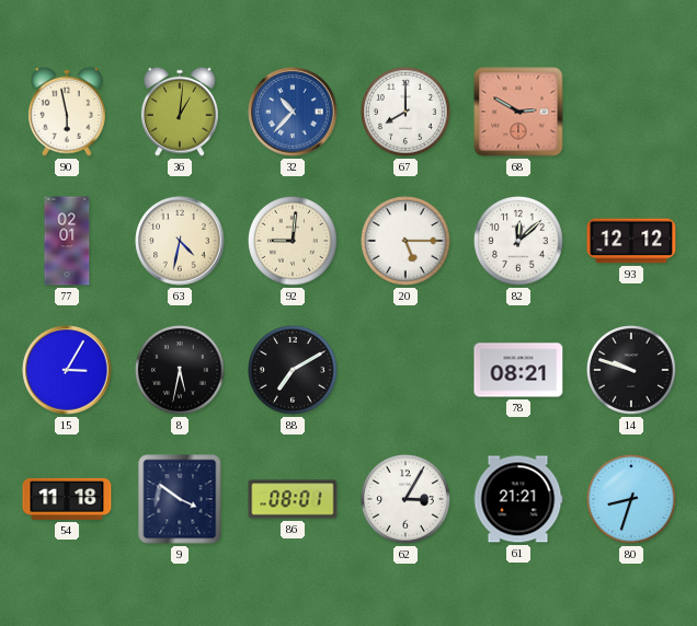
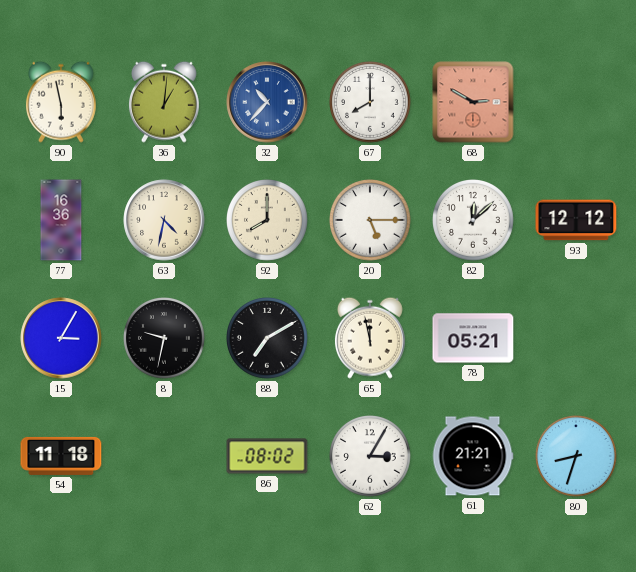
77: 02:01 -> 16:36 (61, 220)
92: 9:01 -> 8:00 (268, 221)
8: 5:32 -> 9:32 (165, 339)
65: none -> 11:58 (370, 338)
78: 08:21 -> 05:21 (473, 338)
14: 9:48 -> none (632, 371)
9: 3:51 -> none (180, 499)
86: 08:01 -> 08:02 (267, 456)
